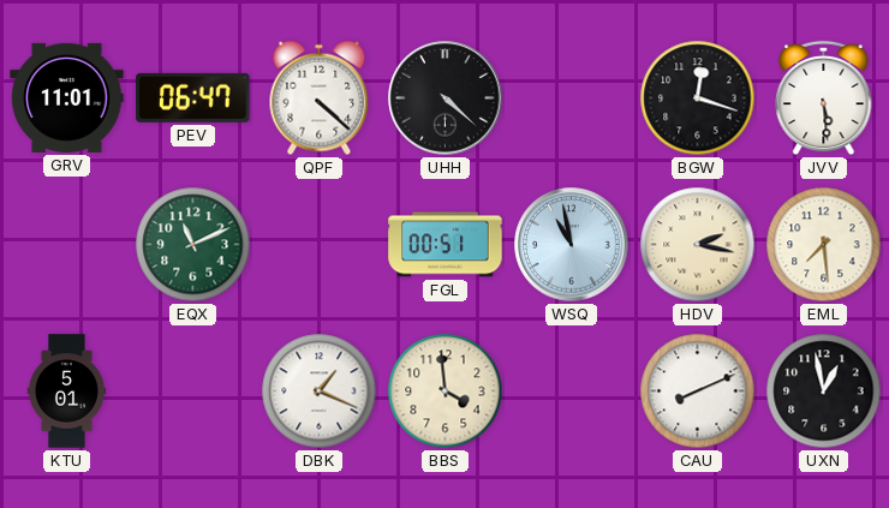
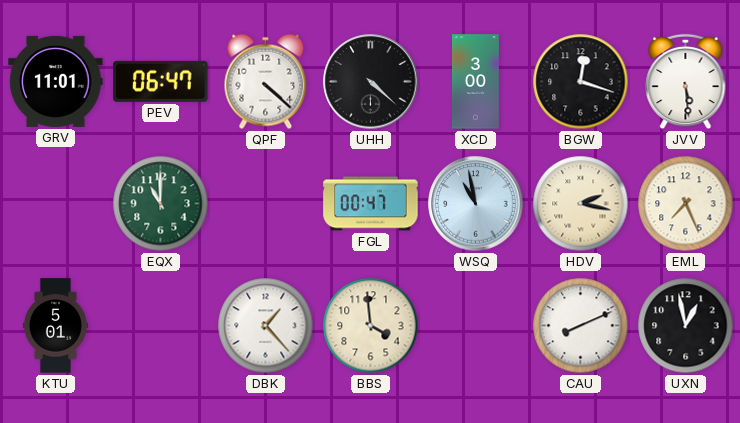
XCD: none -> 3:00 (476, 82)
EQX: 11:11 -> 11:00 (161, 204)
FGL: 00:51 -> 00:47 (371, 204)
EML: 7:29 -> 7:26 (686, 204)
DBK: 1:19 -> 1:23 (266, 326)
